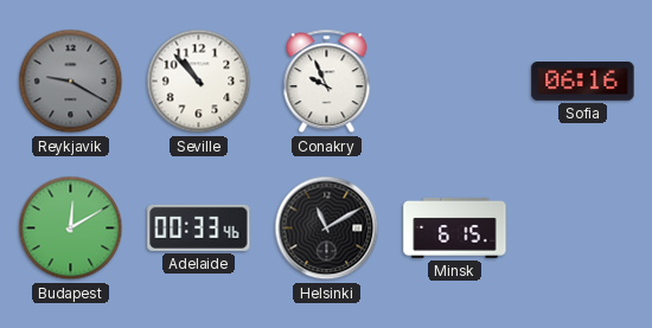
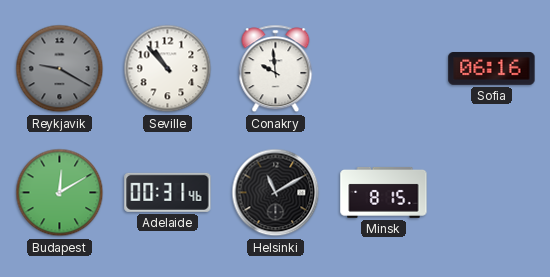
Conakry: 9:56 -> 9:59 (276, 69)
Adelaide: 00:33 -> 00:31 (168, 192)
Minsk: 6:15 -> 8:15 (384, 192)
